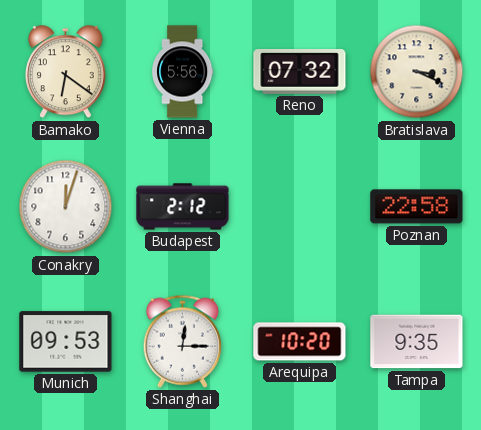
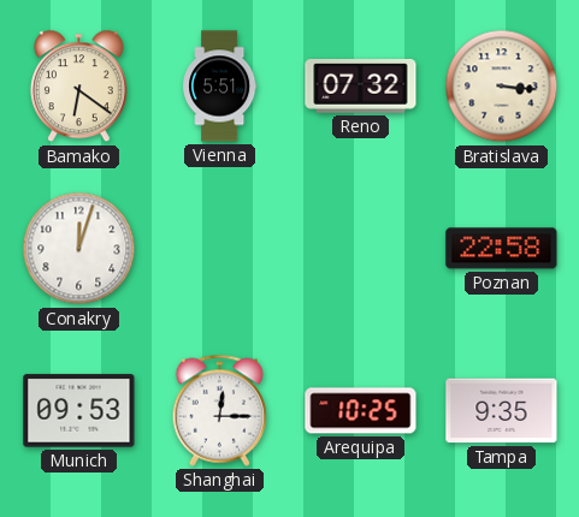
Vienna: 5:56 -> 5:51 (220, 87)
Bratislava: 3:19 -> 3:16 (502, 87)
Budapest: 2:12 -> none (183, 207)
Arequipa: 10:20 -> 10:25 (361, 411)
